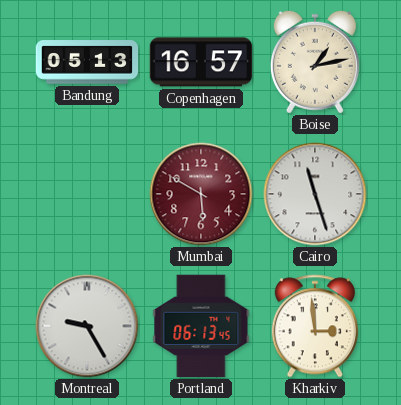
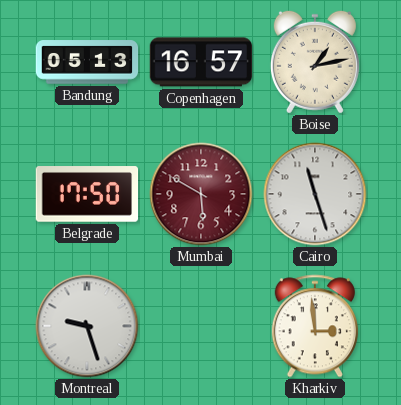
Belgrade: none -> 17:50 (87, 194)
Montreal: 9:25 -> 9:27 (87, 326)
Portland: 06:13 -> none (201, 326)
